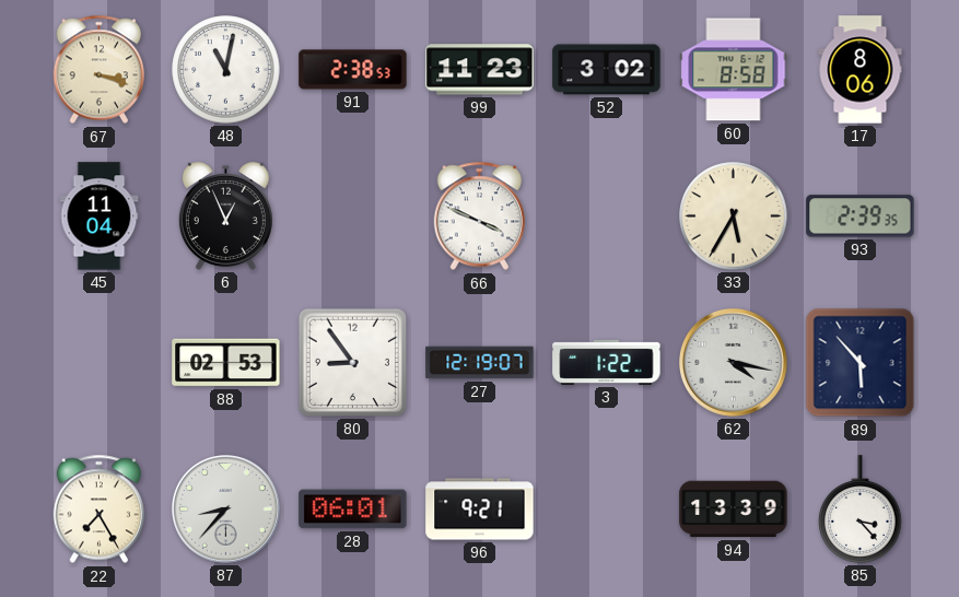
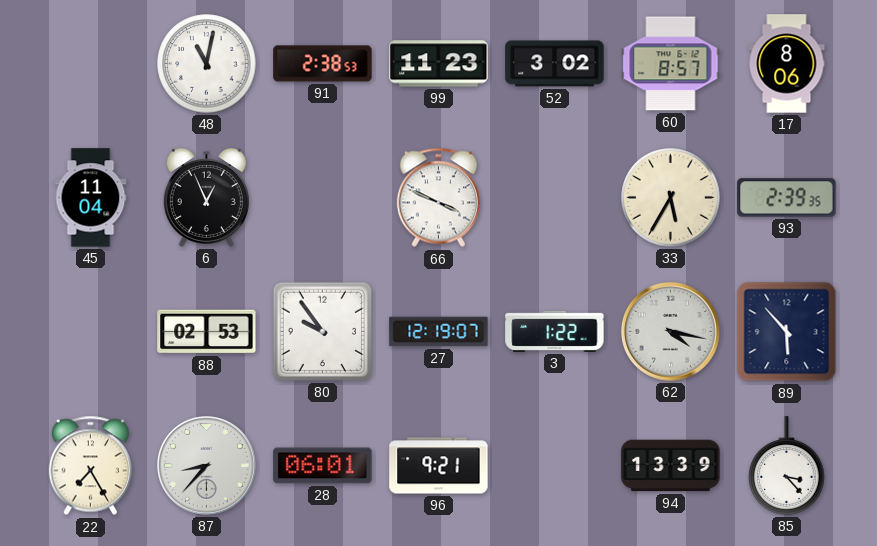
67: 3:18 -> none (100, 70)
60: 8:58 -> 8:57 (671, 64)
80: 8:54 -> 9:54 (322, 331)
